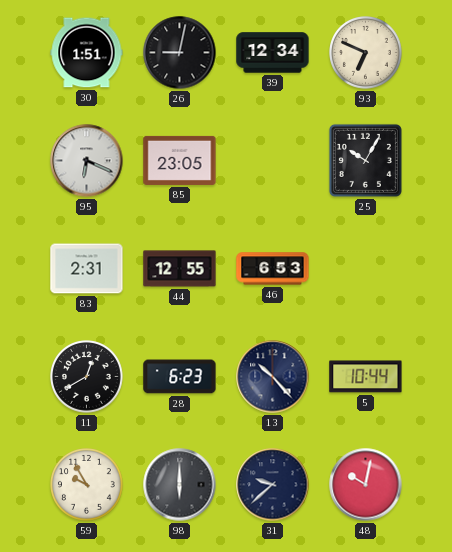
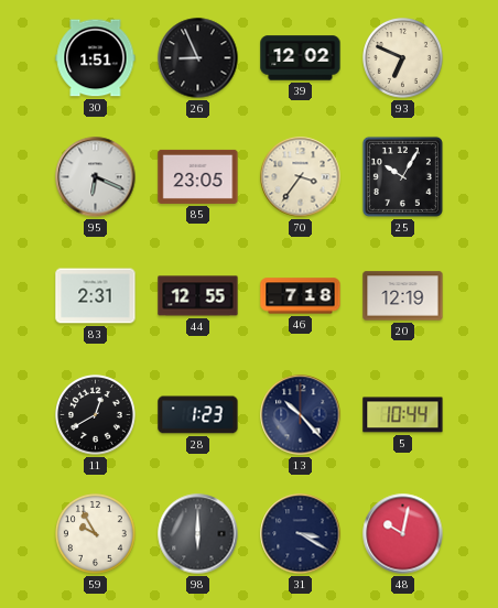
26: 9:02 -> 8:56 (198, 58)
39: 12:34 -> 12:02 (301, 58)
70: none -> 3:36 (301, 177)
46: 6:53 -> 7:18 (301, 296)
20: none -> 12:19 (403, 296)
28: 6:23 -> 1:23 (198, 415)
31: 9:38 -> 3:20 (301, 534)
